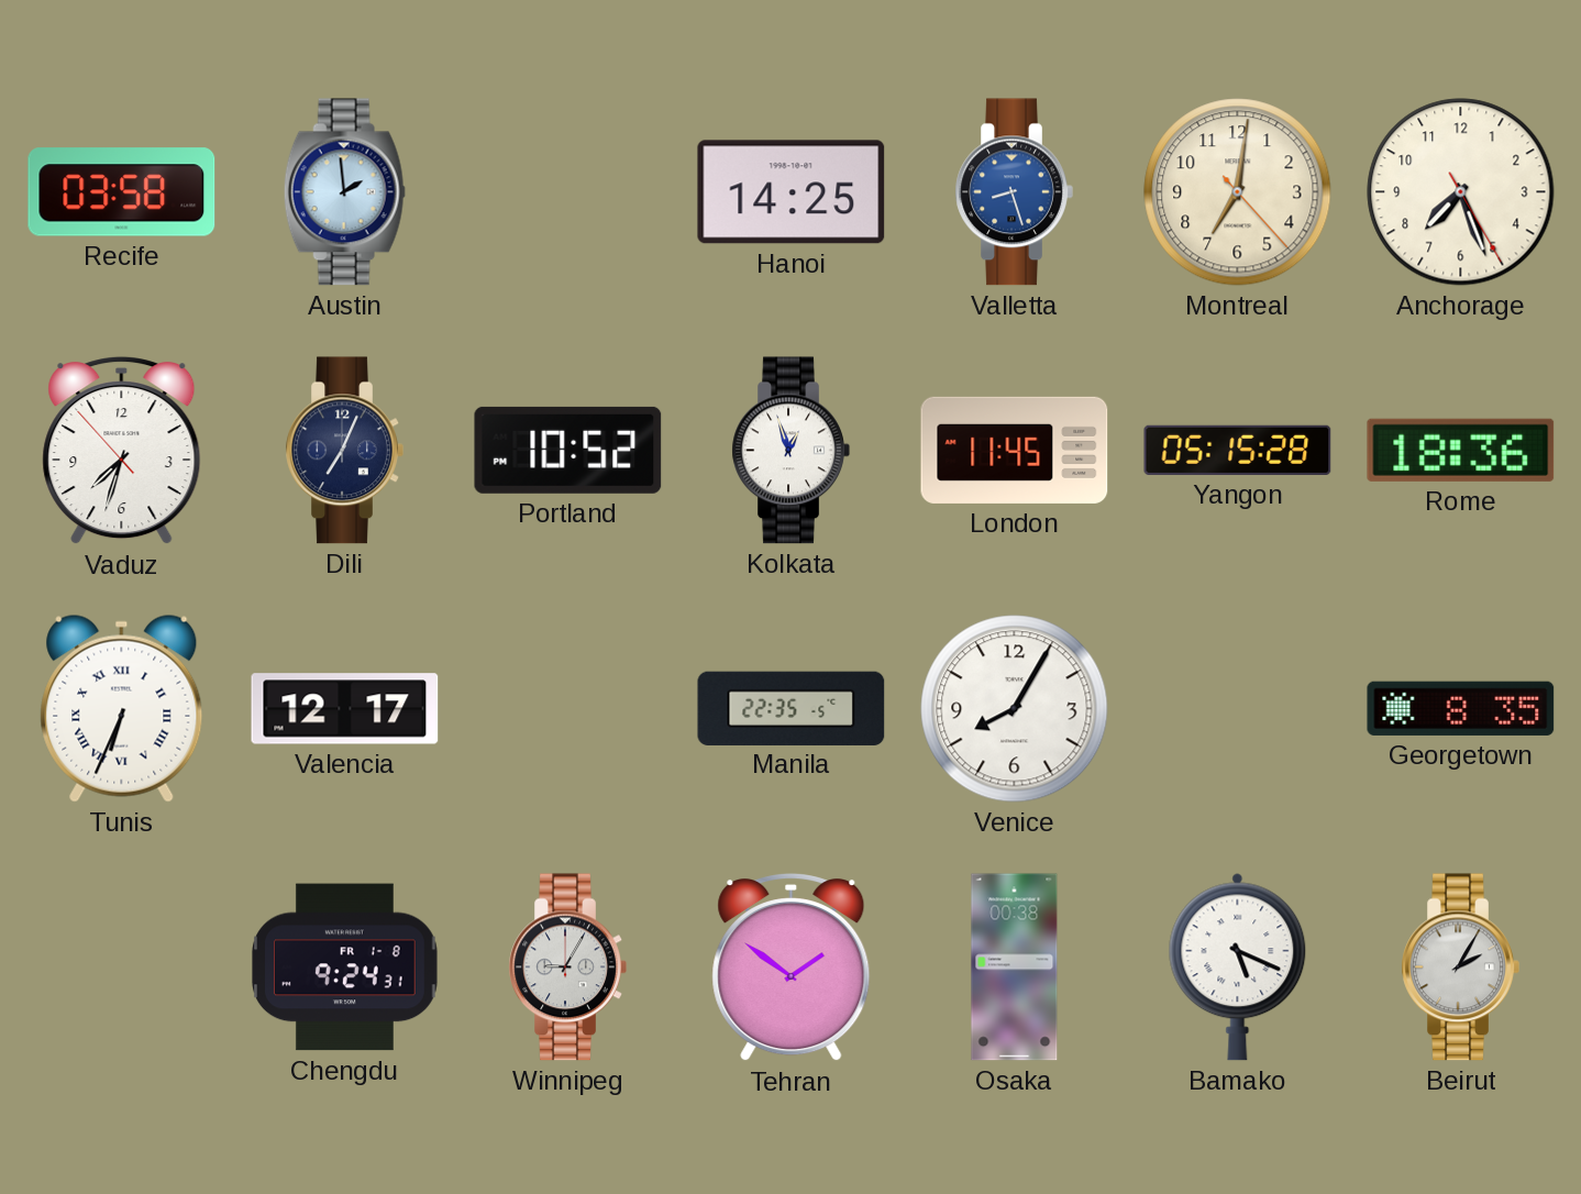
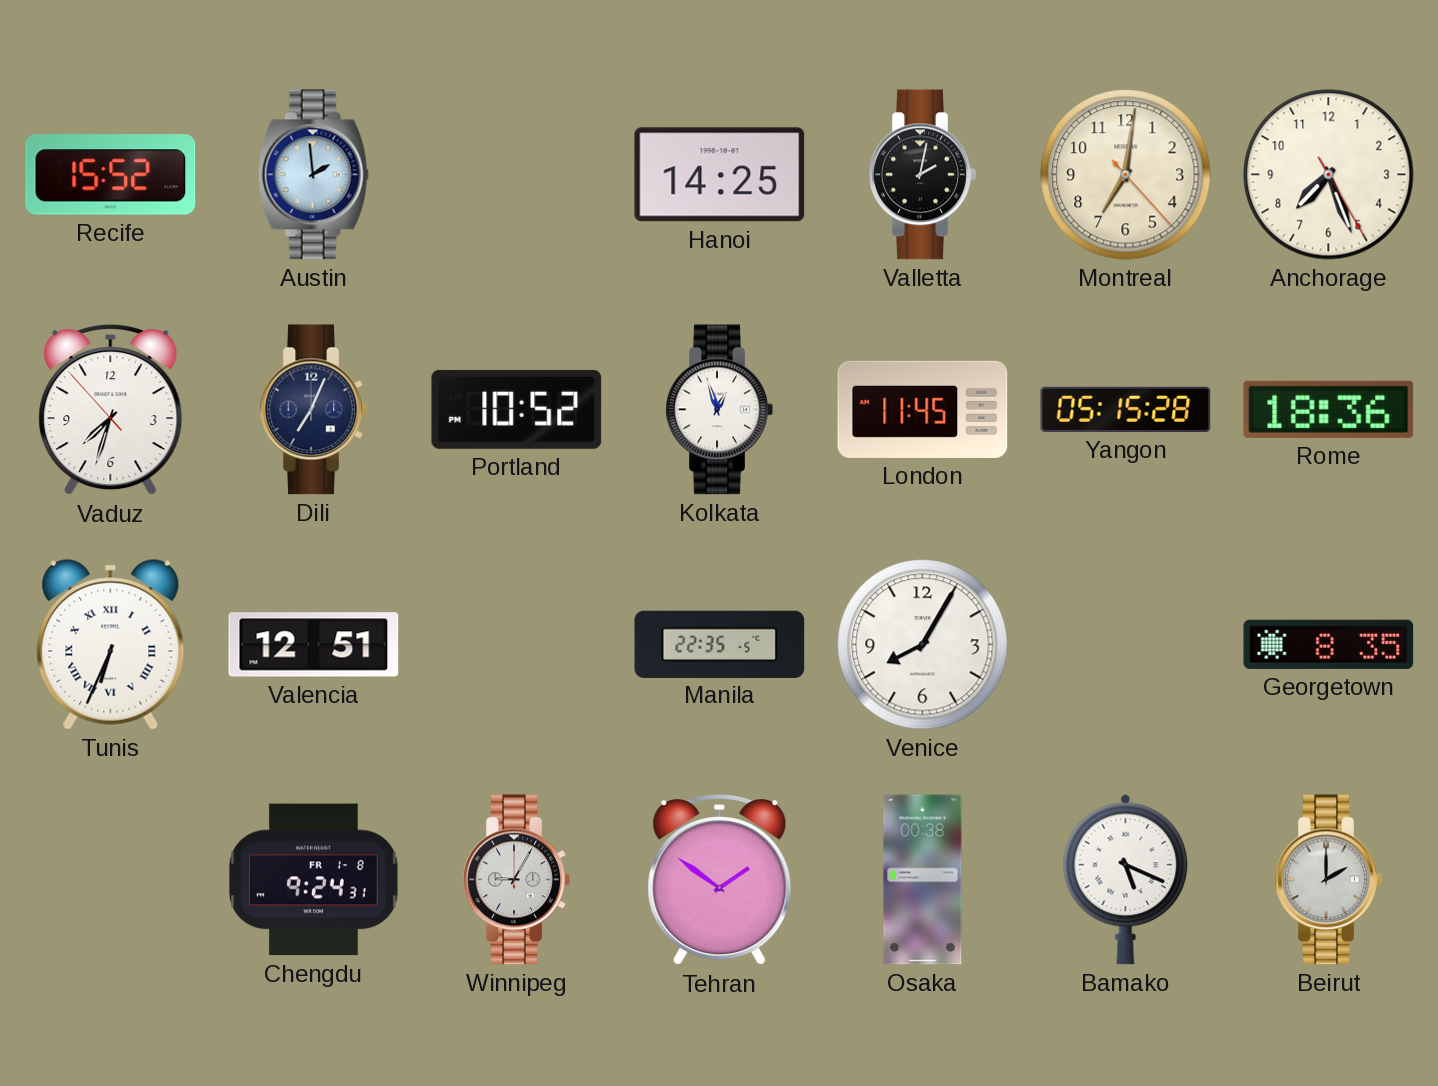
Recife: 03:58 -> 15:52 (111, 175)
Valletta: 8:27 -> 2:02 (922, 175)
Valletta dial: blue -> black (922, 175)
Valencia: 12:17 -> 12:51 (314, 645)
Beirut: 2:05 -> 2:00 (1328, 880)
